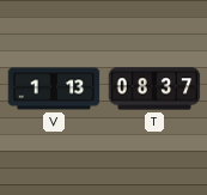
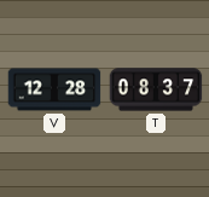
V: 1:13 -> 12:28 (54, 89)
